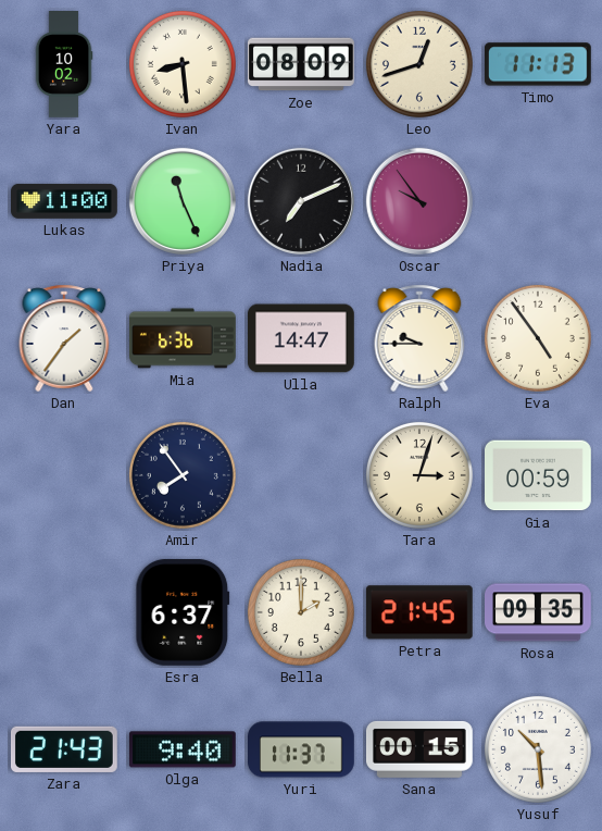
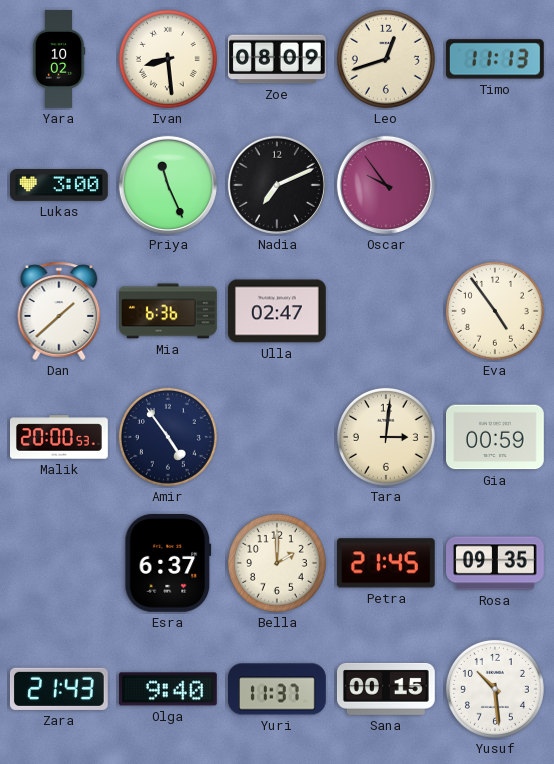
Lukas: 11:00 -> 3:00 (60, 185)
Dan: 1:36 -> 1:38 (59, 311)
Ulla: 14:47 -> 02:47 (277, 311)
Ralph: 9:45 -> none (419, 338)
Malik: none -> 20:00 (60, 437)
Amir: 7:54 -> 4:54 (168, 437)
Tara: 3:03 -> 3:01 (386, 437)
